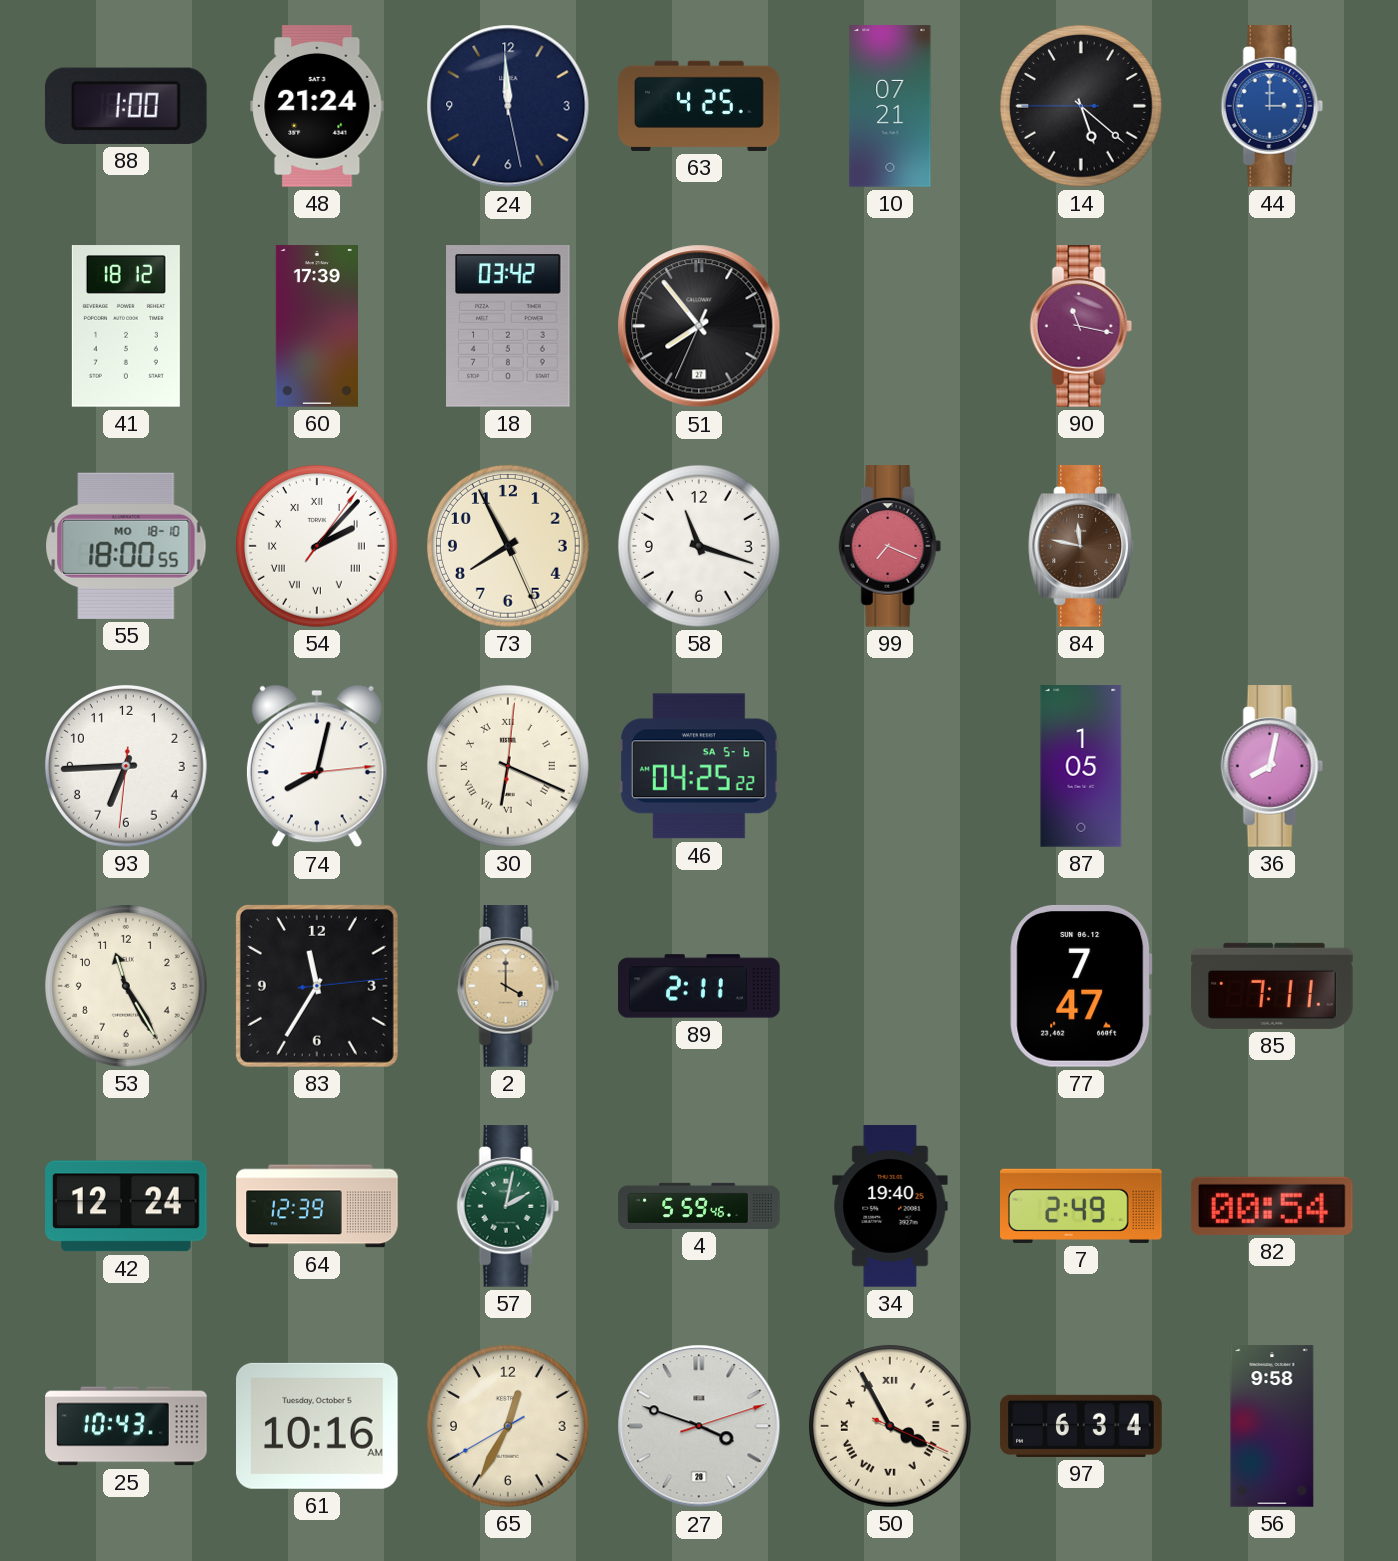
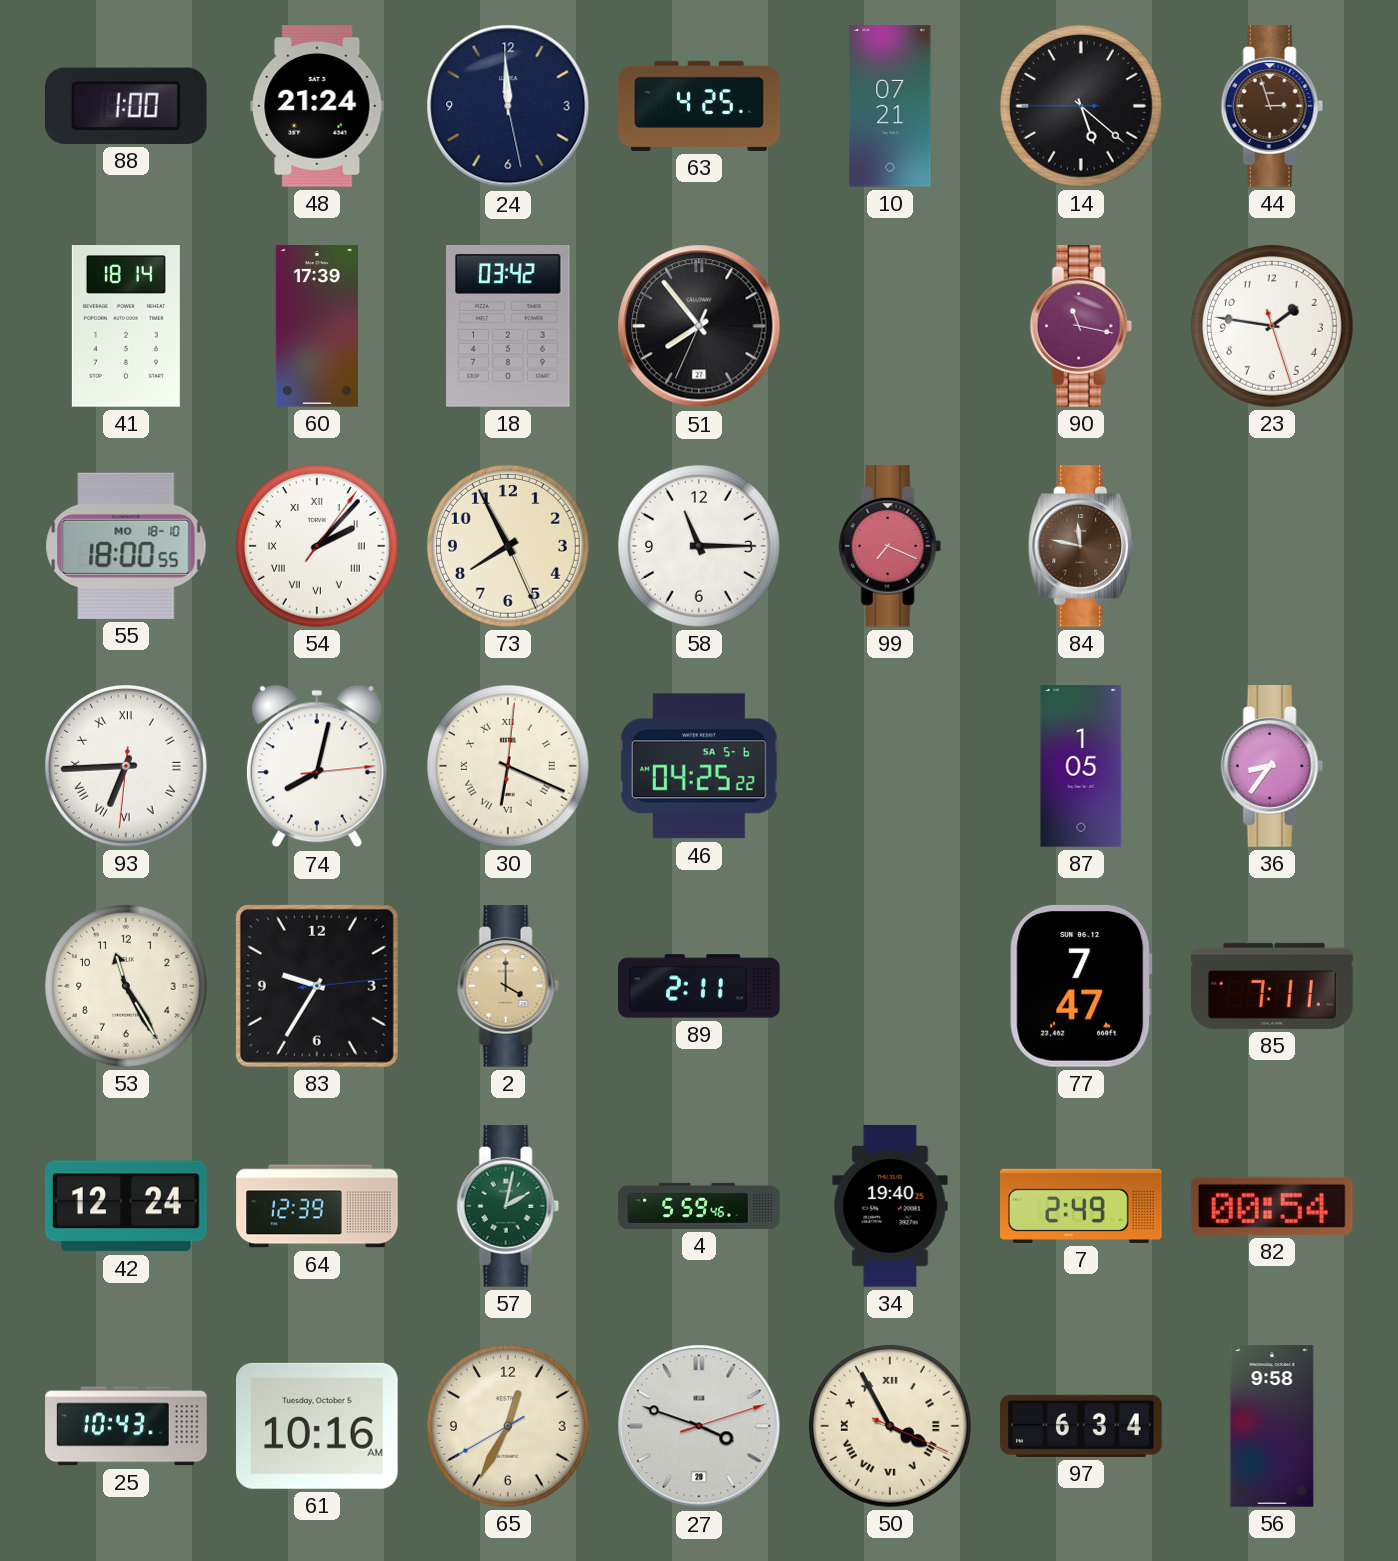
44: 3:00 -> 2:57 (1272, 106)
44 dial: blue -> brown (1272, 106)
41: 18:12 -> 18:14 (126, 326)
23: none -> 1:46 (1272, 326)
58: 11:18 -> 11:15 (699, 546)
93 numerals: Arabic -> Roman (126, 766)
36: 8:02 -> 8:36 (1272, 766)
83: 11:35 -> 9:35 (317, 986)
